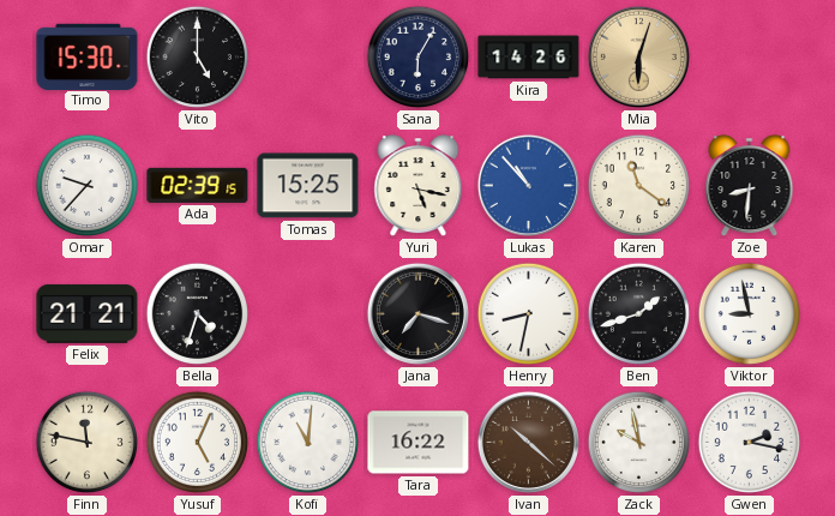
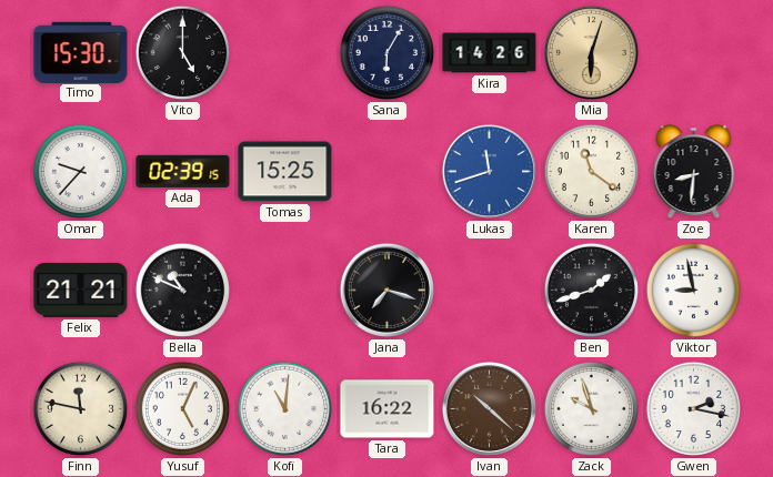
Yuri: 5:17 -> none (419, 186)
Lukas: 10:53 -> 11:42 (489, 171)
Bella: 4:33 -> 10:49 (183, 291)
Henry: 8:32 -> none (529, 314)
Zack: 9:58 -> 9:57 (592, 409)
